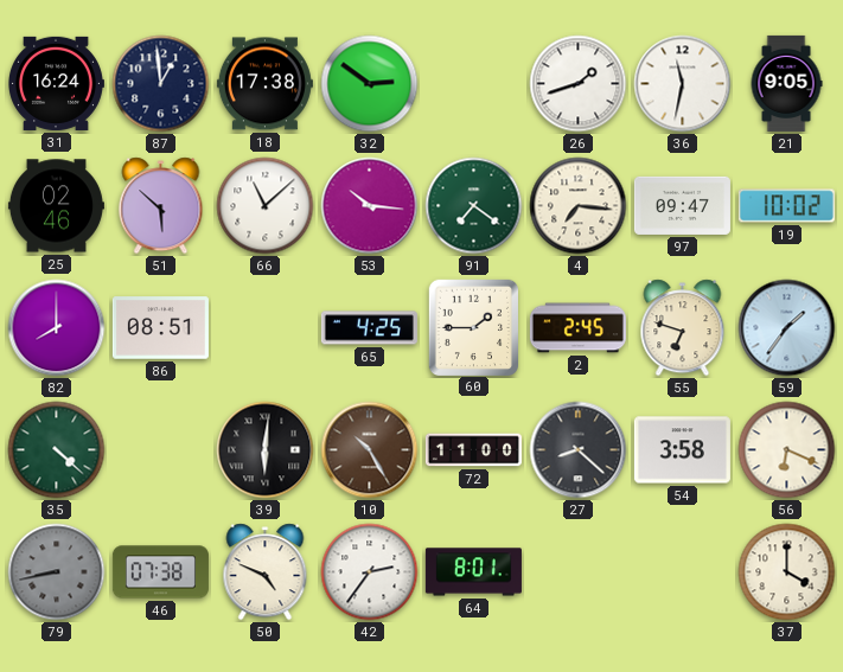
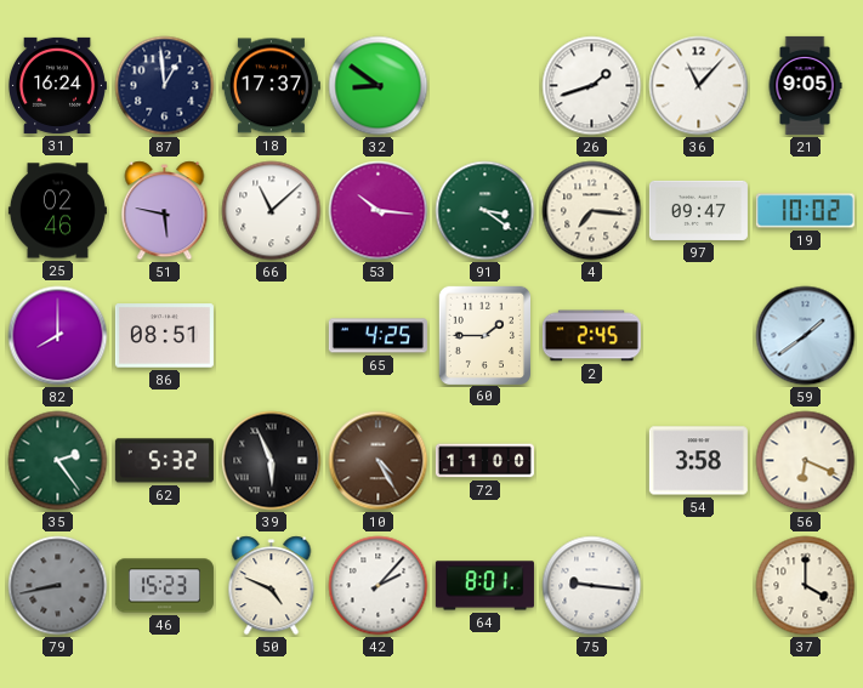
18: 17:38 -> 17:37 (271, 86)
32: 2:51 -> 8:51 (379, 86)
36: 11:32 -> 11:07 (699, 86)
51: 5:52 -> 5:47 (165, 211)
91: 7:21 -> 3:21 (486, 211)
55: 6:48 -> none (683, 328)
59: 1:36 -> 1:39 (806, 336)
35: 4:22 -> 2:24 (58, 461)
62: none -> 5:32 (164, 461)
39: 6:01 -> 5:56 (272, 461)
10: 10:25 -> 4:25 (379, 461)
27: 8:22 -> none (579, 450)
46: 07:38 -> 15:23 (164, 586)
42: 2:36 -> 2:07 (379, 586)
75: none -> 9:16 (592, 586)
